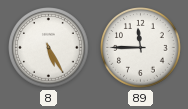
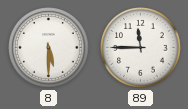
8: 5:25 -> 5:30 (49, 48)
